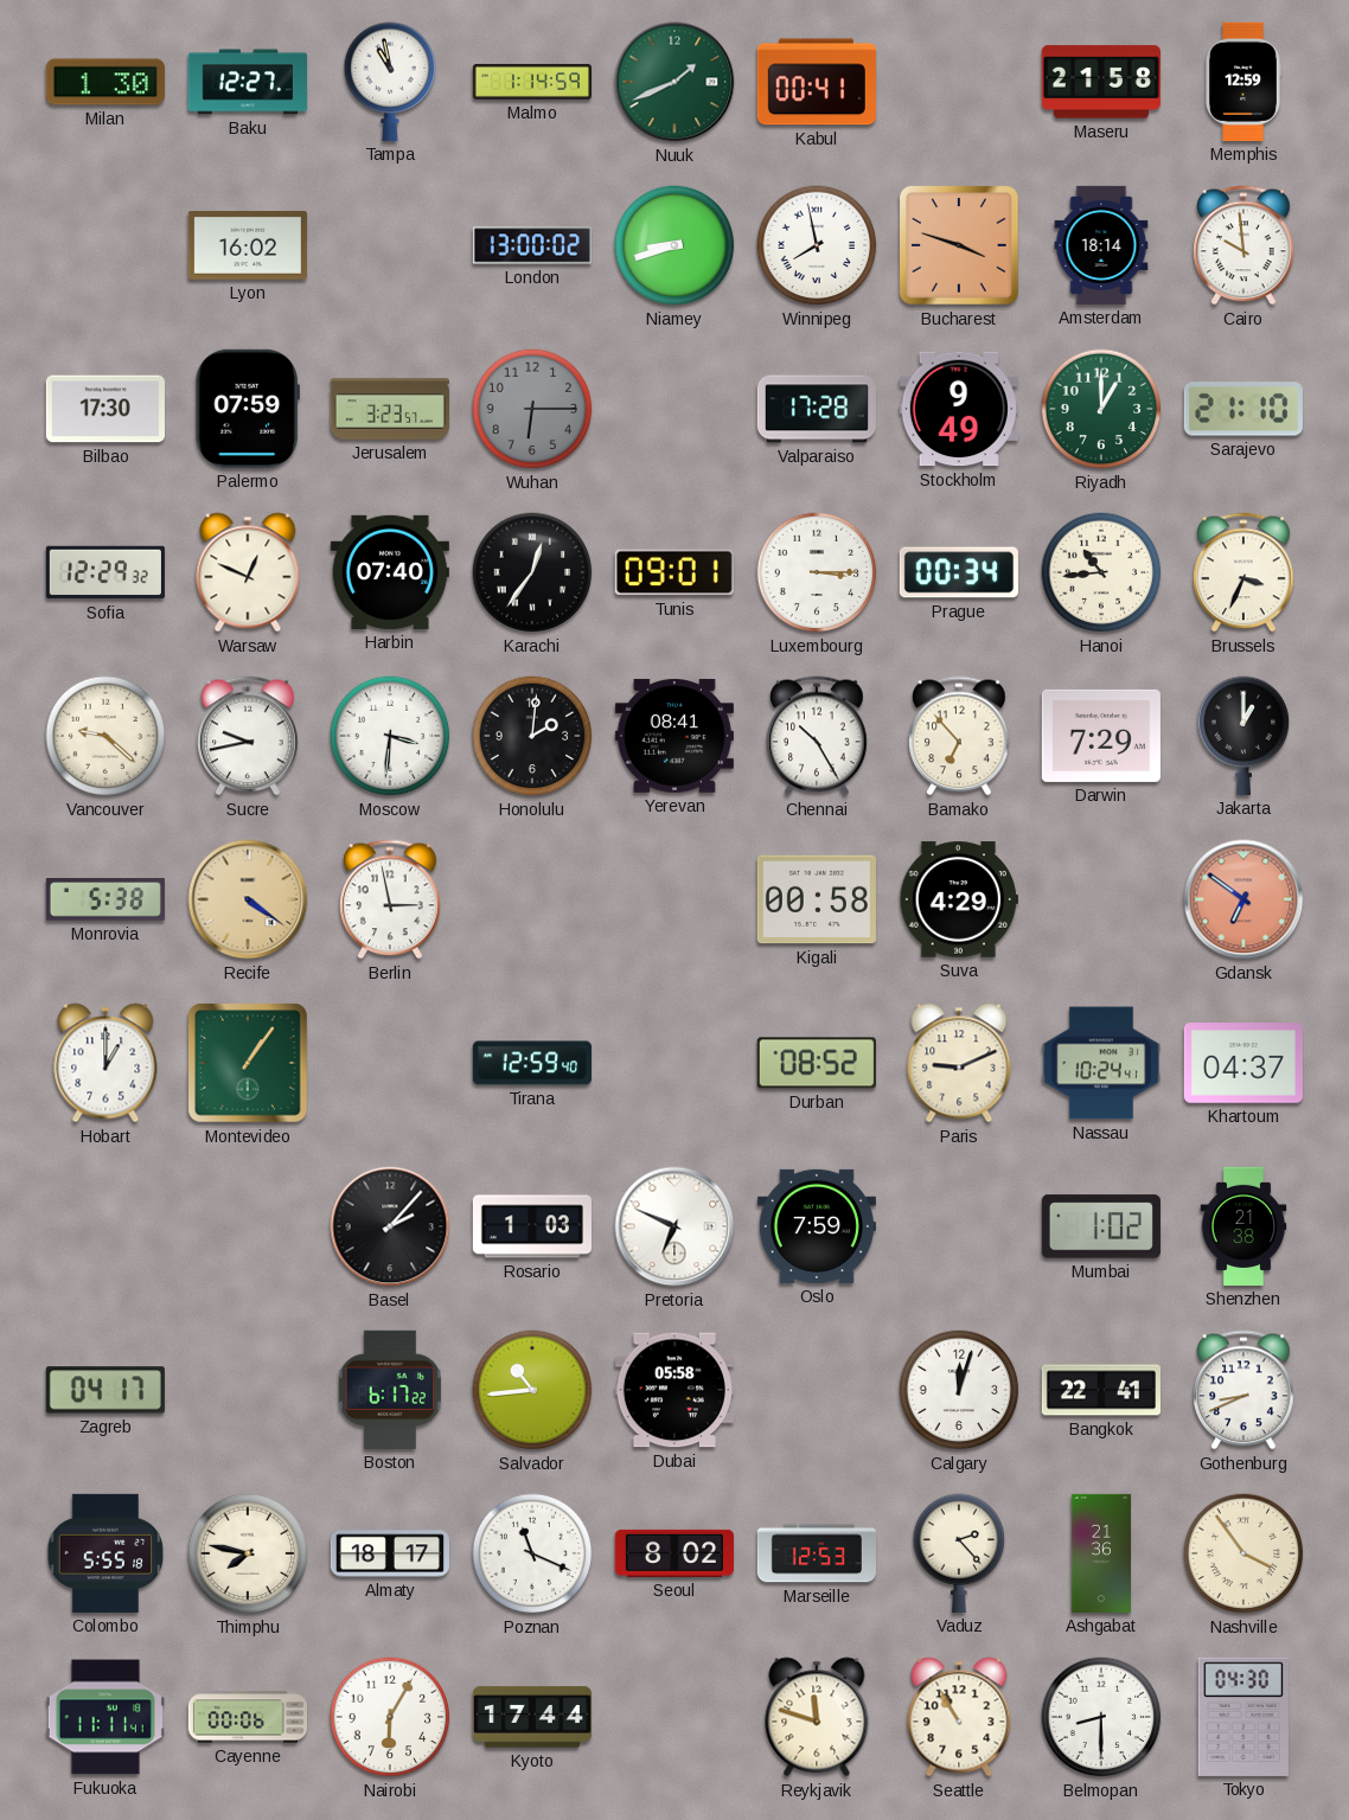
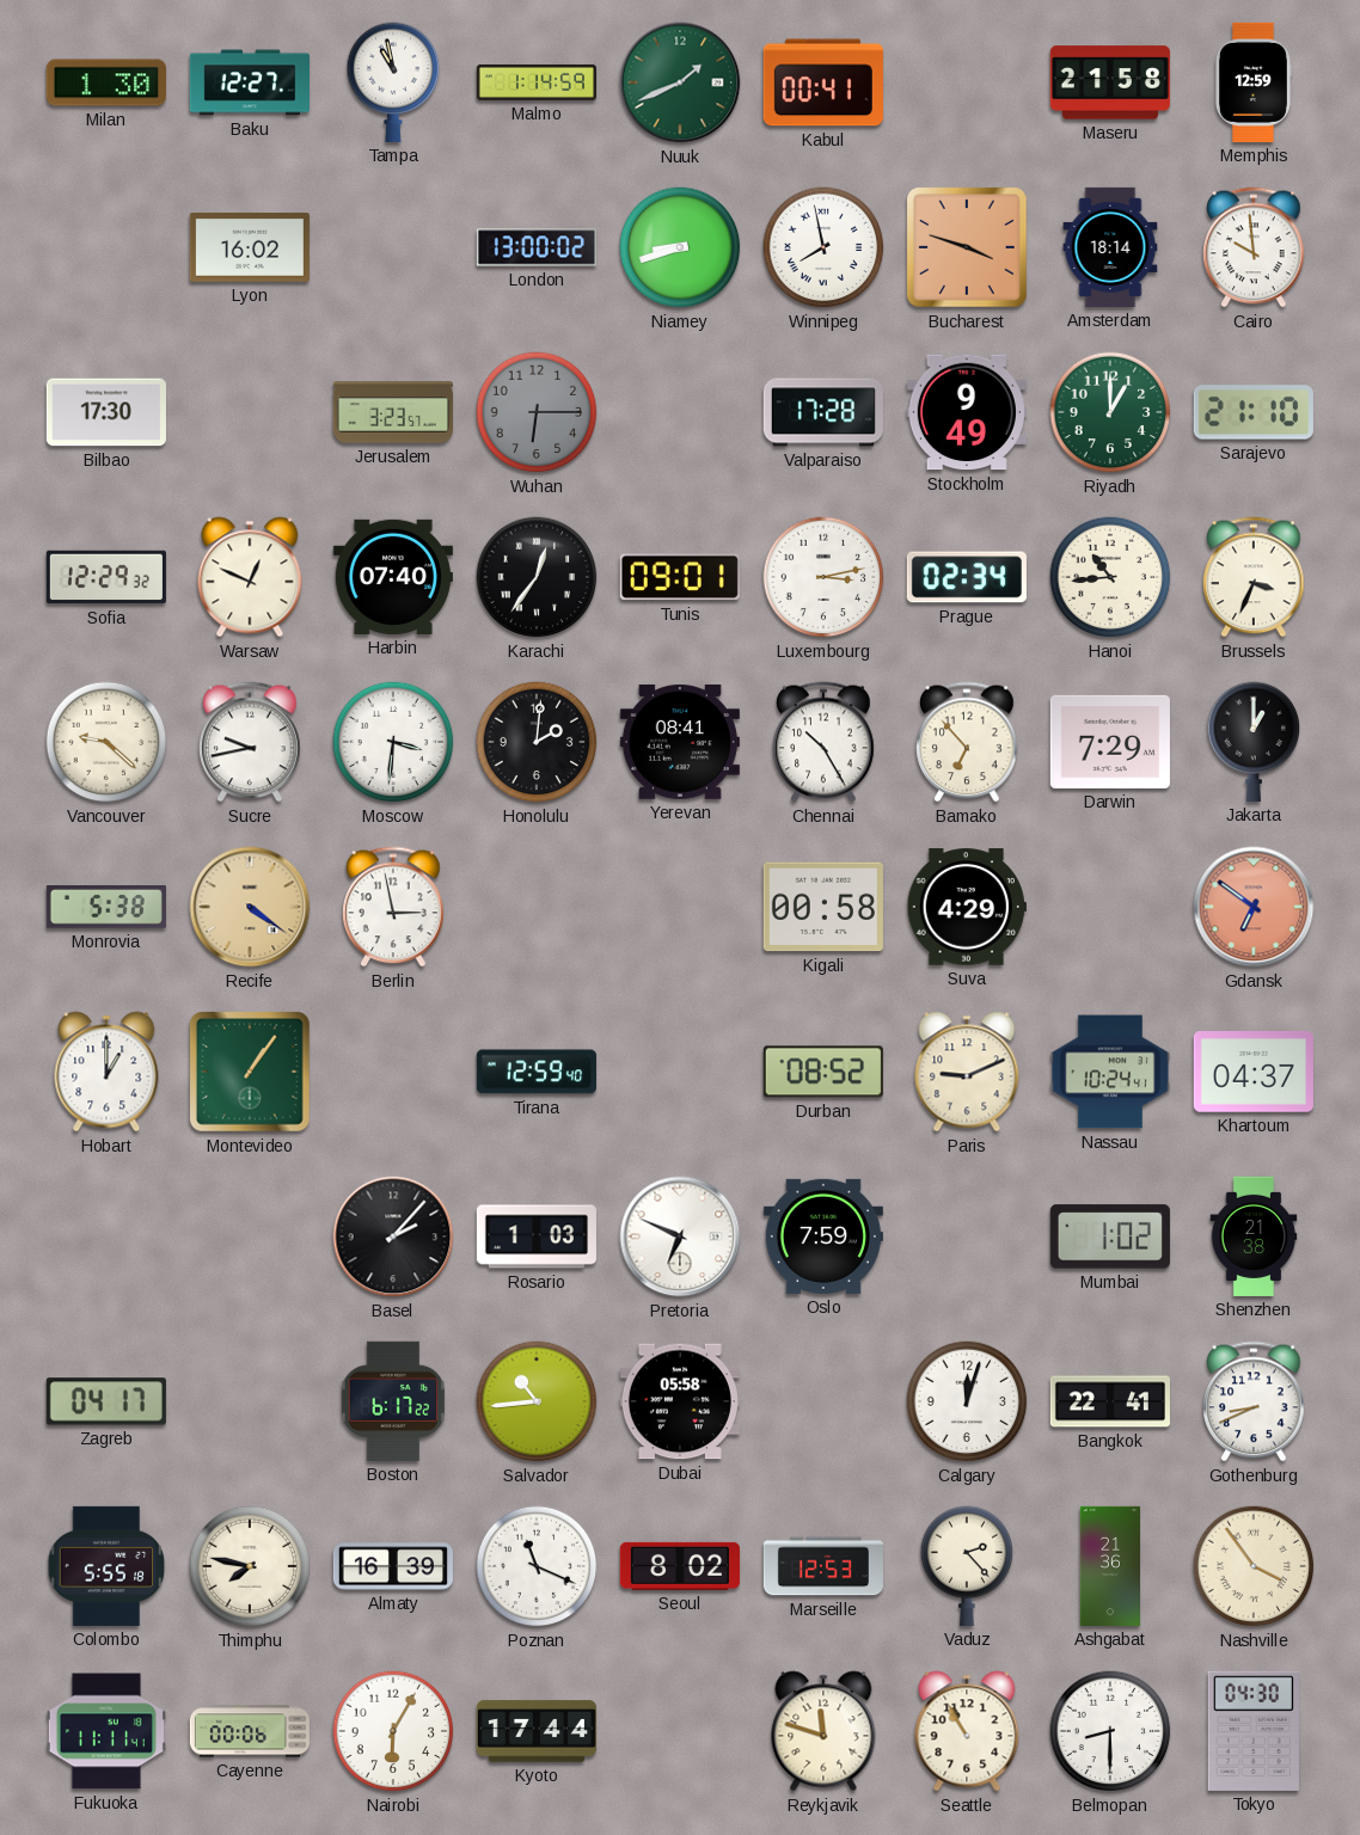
Palermo: 07:59 -> none (248, 409)
Luxembourg: 3:15 -> 3:13 (823, 577)
Prague: 00:34 -> 02:34 (967, 577)
Almaty: 18:17 -> 16:39 (393, 1566)
